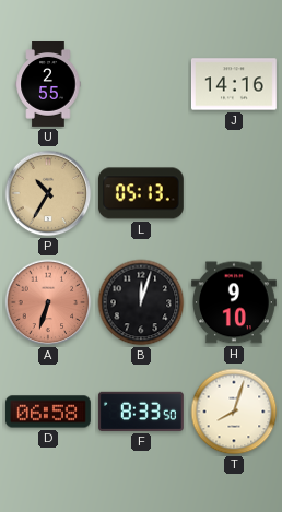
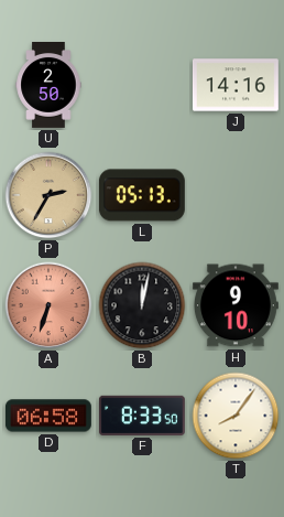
U: 2:55 -> 2:50 (48, 86)
P: 10:35 -> 2:35 (48, 195)
B: 12:03 -> 12:02 (142, 305)
T: 8:03 -> 8:06 (236, 416)
